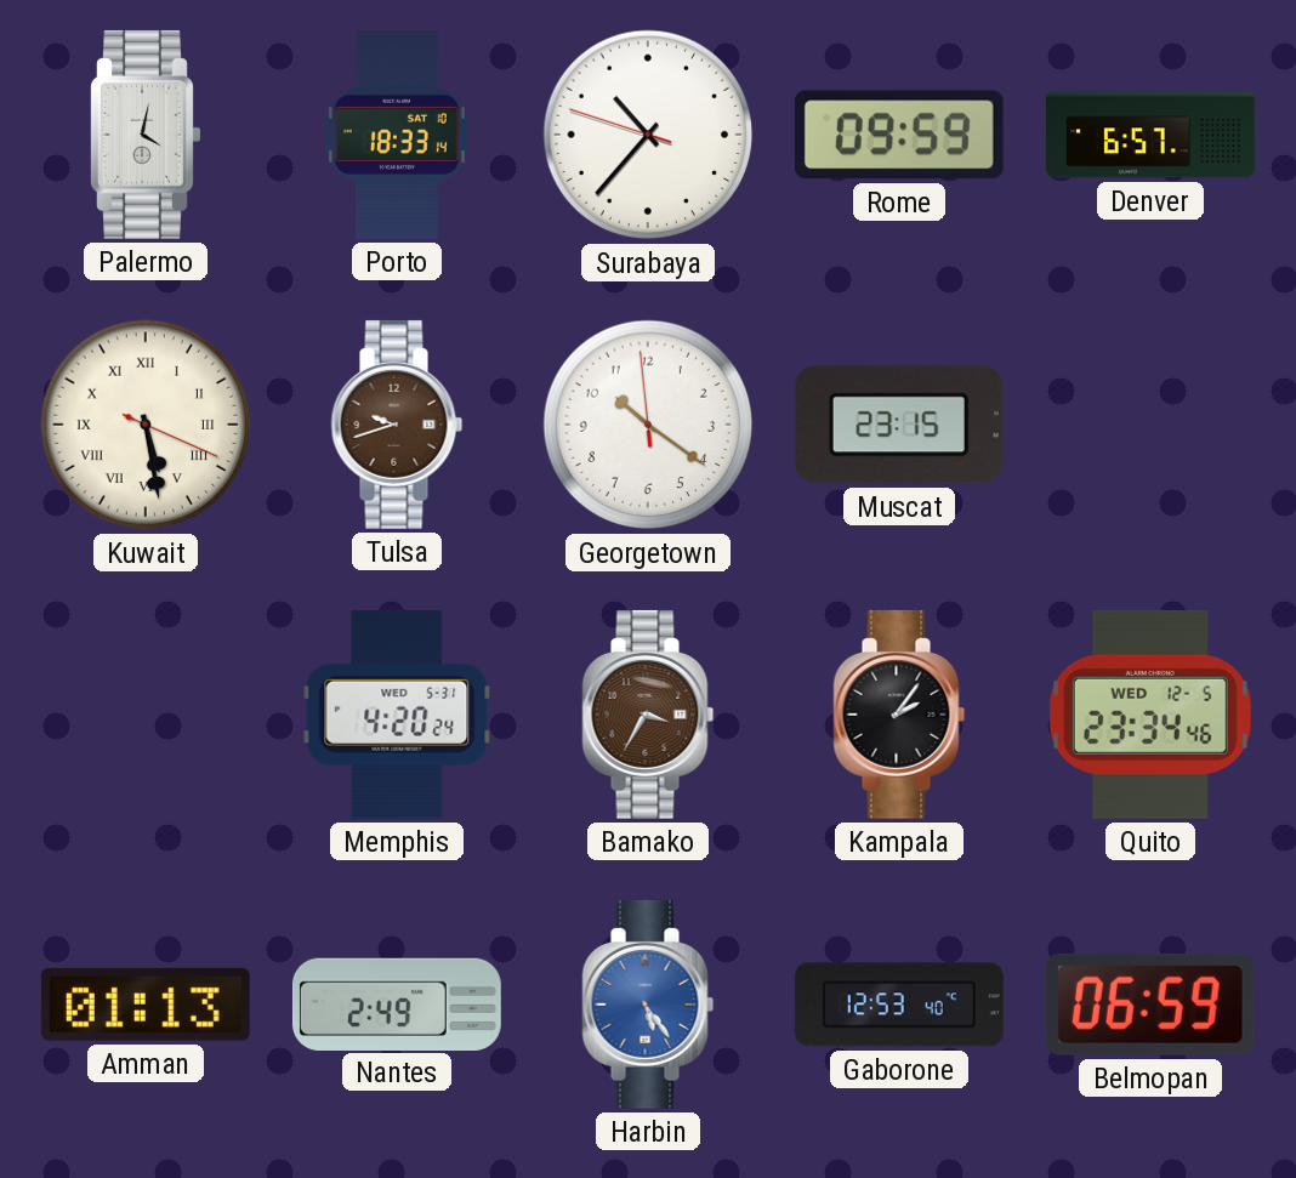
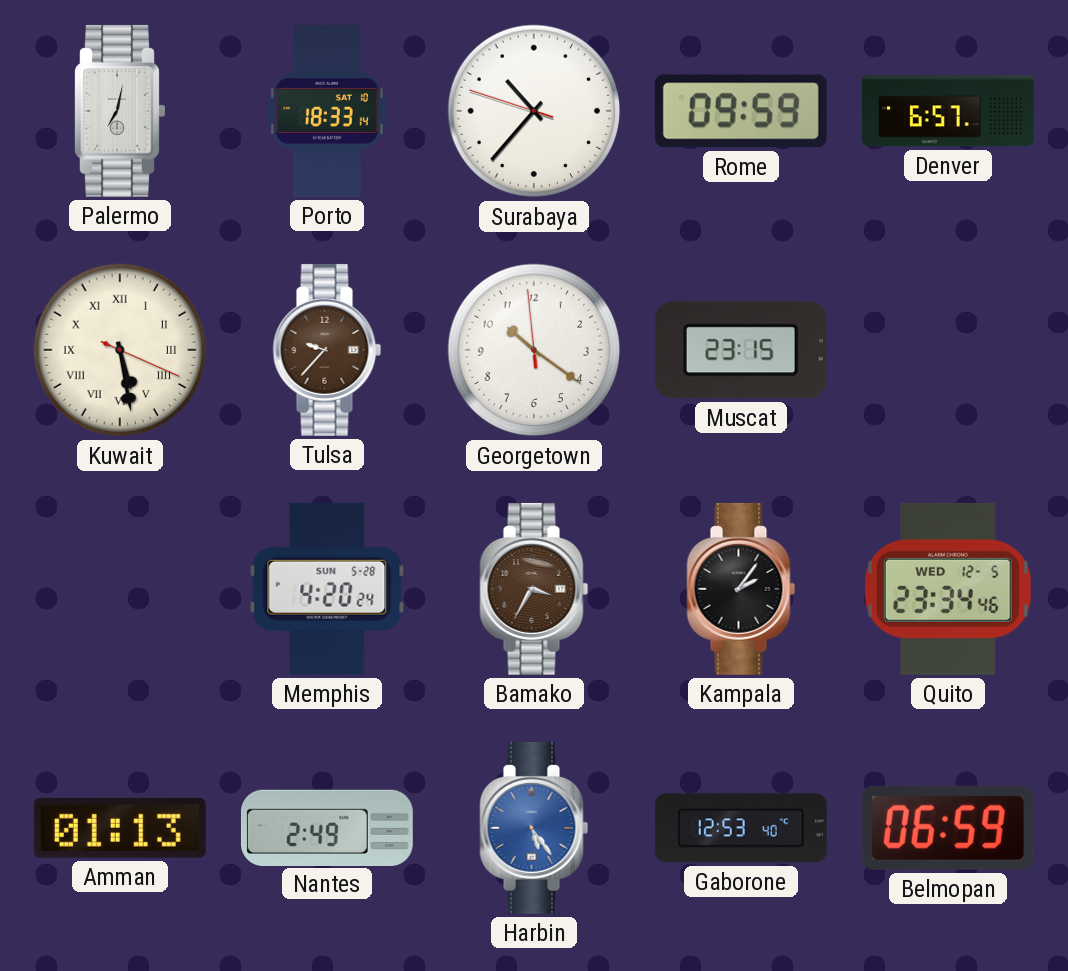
Palermo: 4:02 -> 7:02 (120, 111)
Tulsa: 9:42 -> 9:37 (327, 350)
Memphis date: WED 5-31 -> SUN 5-28 (327, 589)
